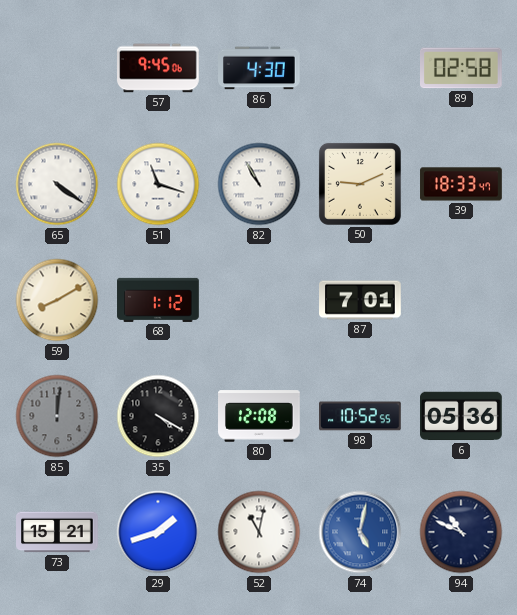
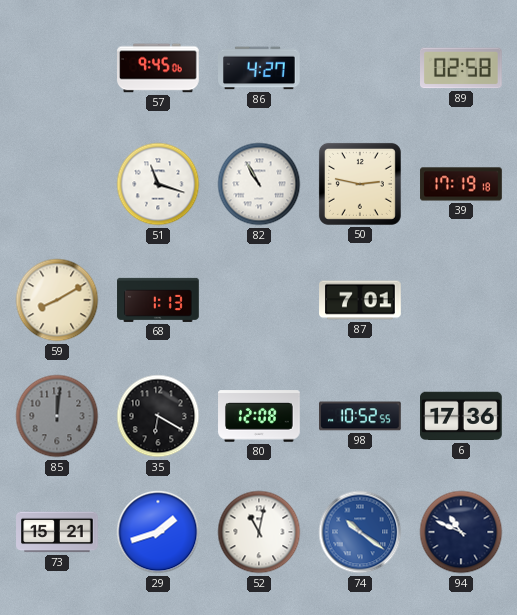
86: 4:30 -> 4:27 (259, 68)
65: 4:21 -> none (57, 184)
50: 9:11 -> 2:47 (360, 184)
39: 18:33 -> 17:19 (461, 184)
68: 1:12 -> 1:13 (158, 300)
35: 4:20 -> 6:20 (158, 416)
6: 05:36 -> 17:36 (462, 416)
74: 5:02 -> 10:21 (360, 532)
